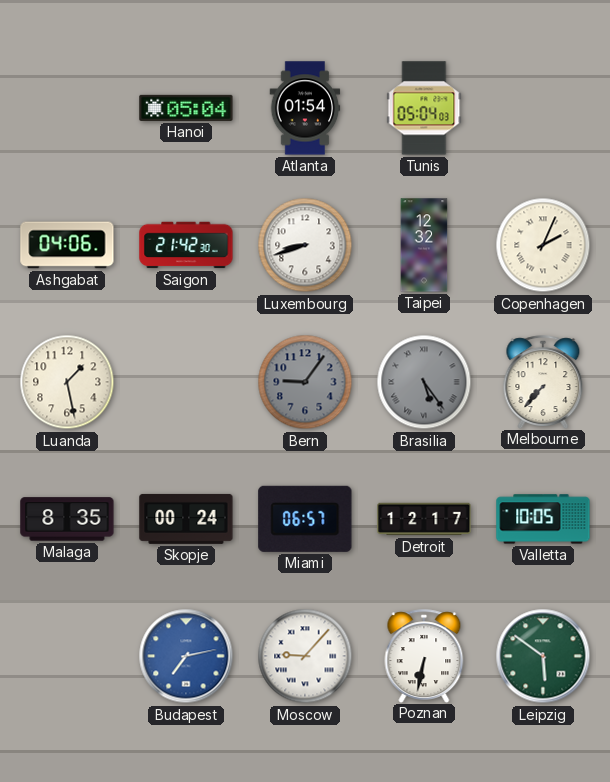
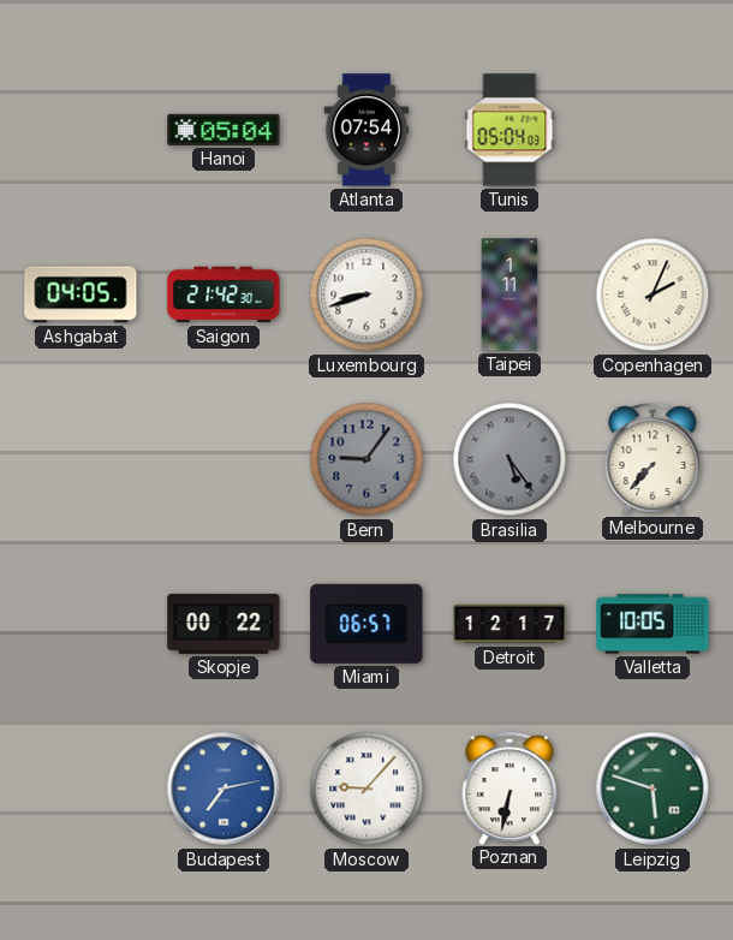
Atlanta: 01:54 -> 07:54 (366, 130)
Ashgabat: 04:06 -> 04:05 (81, 295)
Taipei: 12:32 -> 1:11 (509, 295)
Luanda: 1:28 -> none (67, 382)
Malaga: 8:35 -> none (67, 519)
Skopje: 00:24 -> 00:22 (224, 624)
Leipzig: 5:51 -> 5:48 (652, 789)
